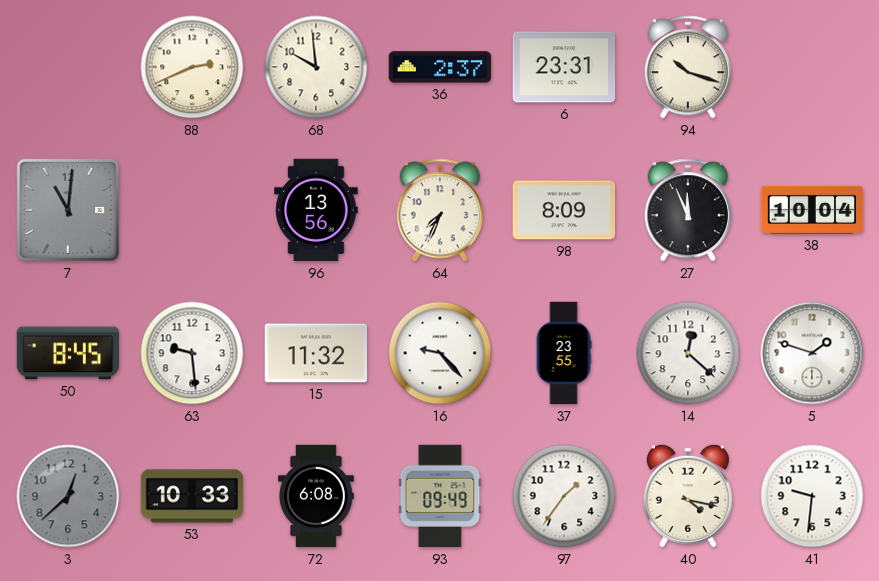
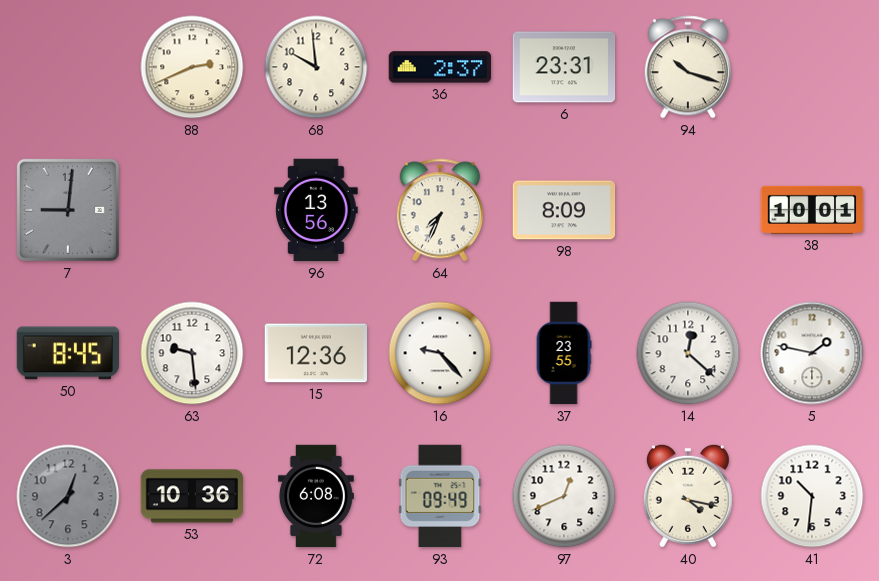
7: 11:01 -> 9:01 (68, 210)
27: 11:56 -> none (688, 210)
38: 10:04 -> 10:01 (812, 210)
15: 11:32 -> 12:36 (316, 353)
5: 1:48 -> 1:47 (812, 353)
53: 10:33 -> 10:36 (192, 496)
97: 1:36 -> 12:41 (564, 496)
41: 9:31 -> 10:31 (812, 496)
